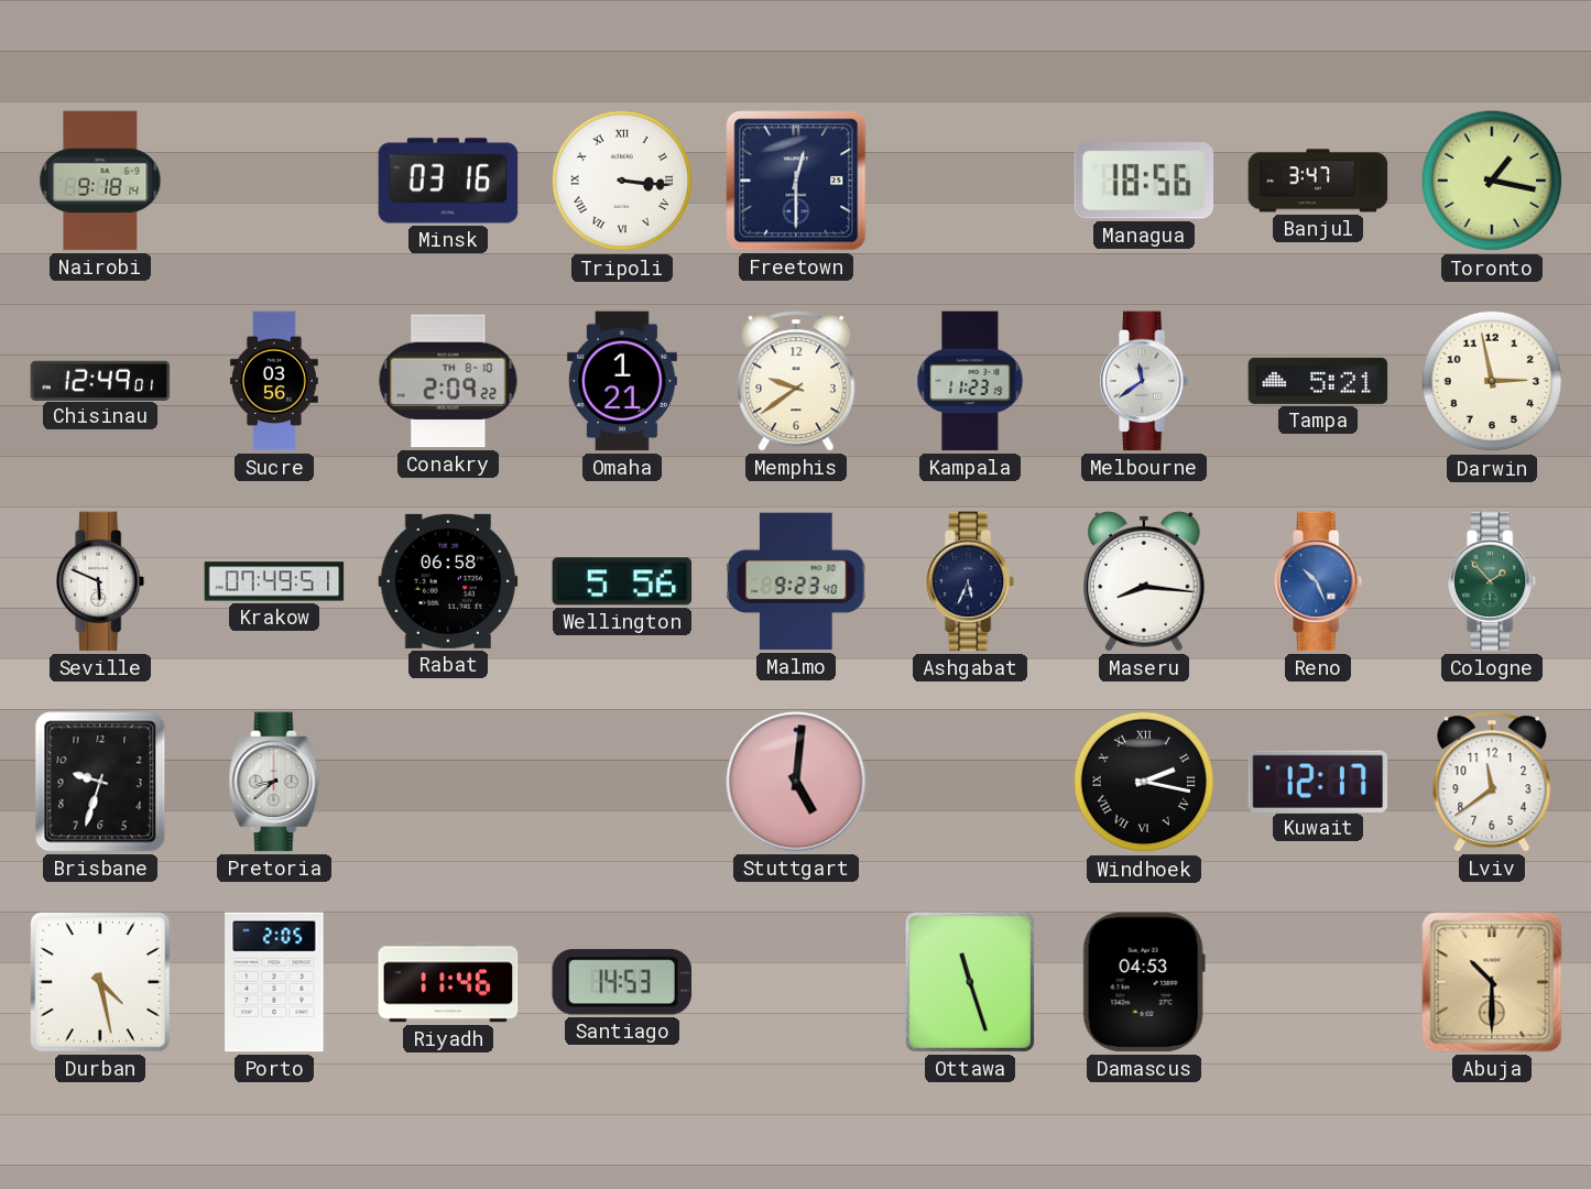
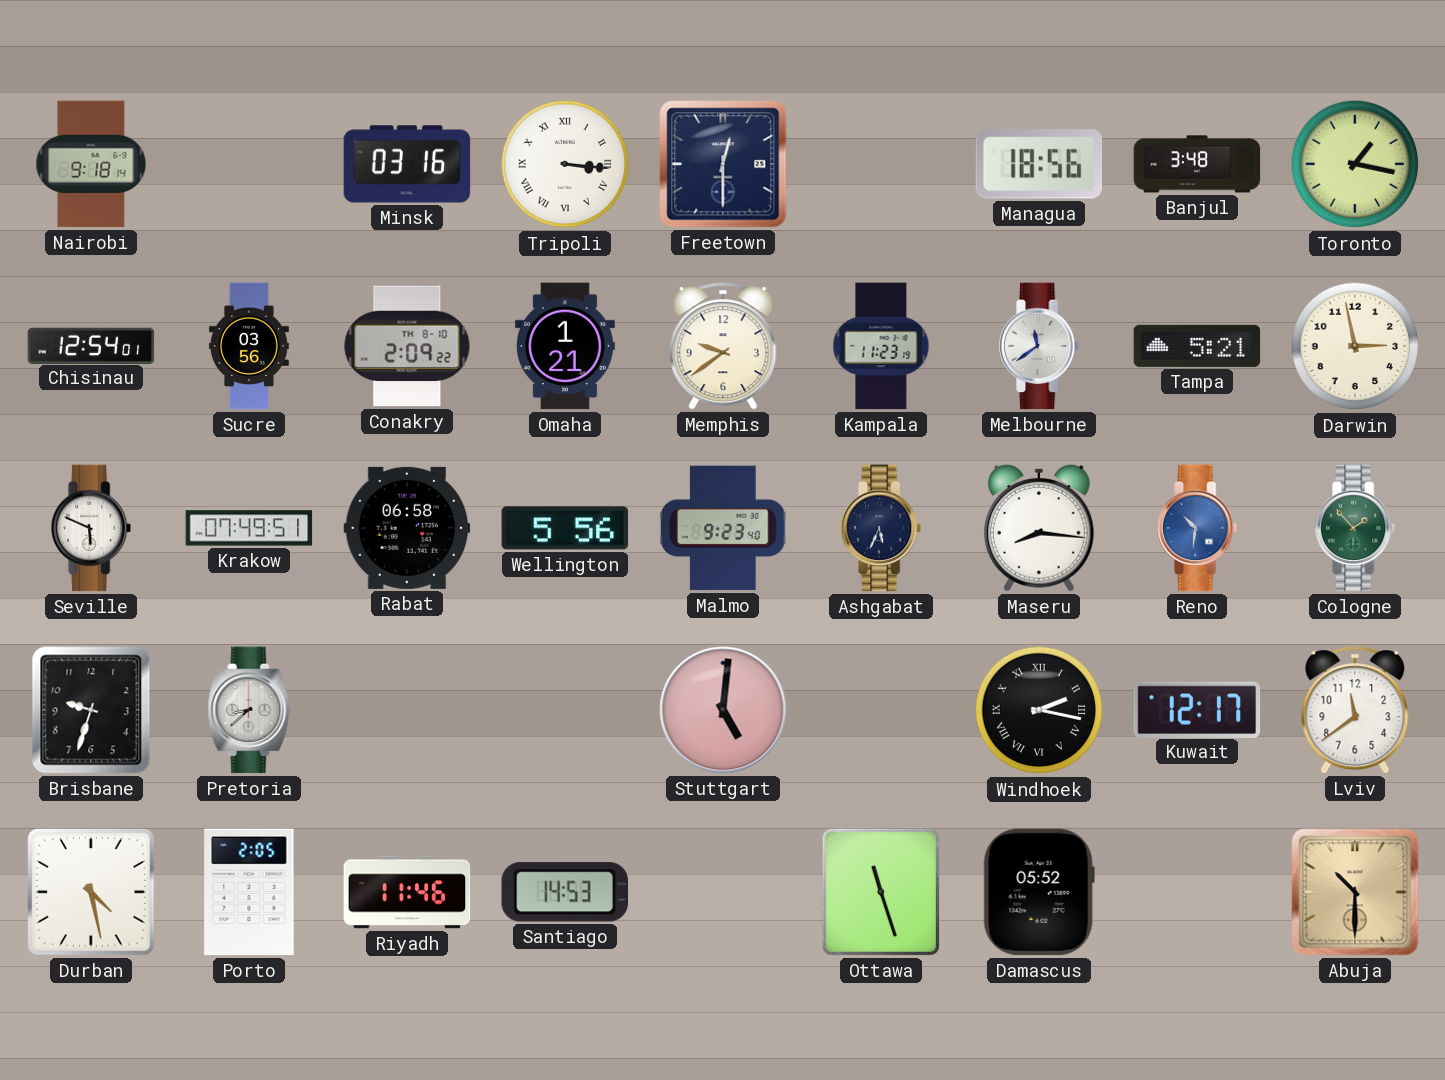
Banjul: 3:47 -> 3:48 (1197, 164)
Chisinau: 12:49 -> 12:54 (91, 345)
Reno: 10:26 -> 10:31 (1198, 528)
Damascus: 04:53 -> 05:52 (1039, 892)
